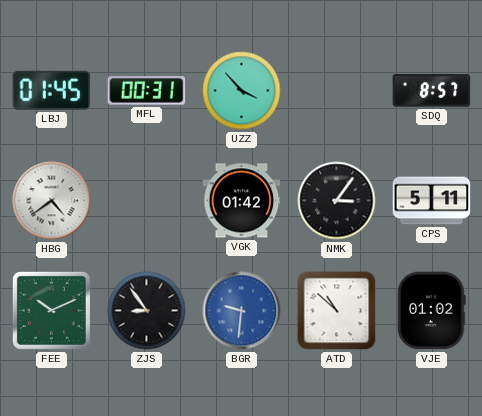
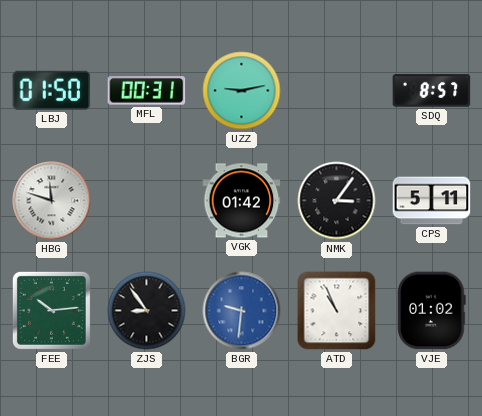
LBJ: 01:45 -> 01:50 (52, 90)
UZZ: 3:53 -> 9:13 (242, 91)
HBG: 4:39 -> 11:48 (52, 201)
FEE: 10:11 -> 10:14 (51, 310)
ATD: 10:52 -> 10:56 (337, 311)
